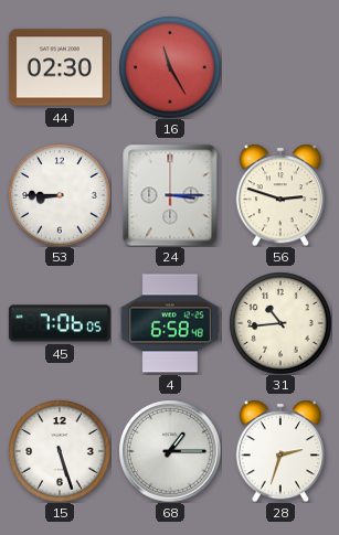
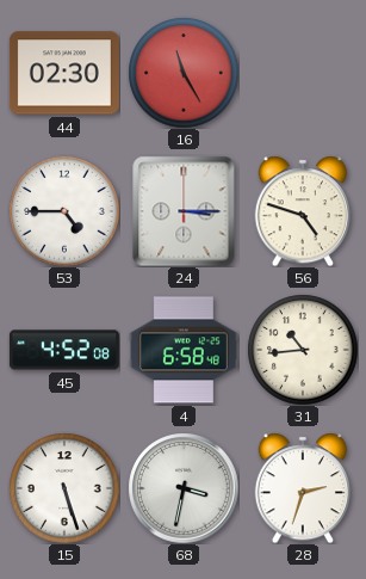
53: 8:45 -> 4:45 (64, 211)
56: 2:48 -> 4:48 (302, 211)
45: 7:06 -> 4:52 (64, 350)
68: 1:15 -> 3:32 (184, 488)
